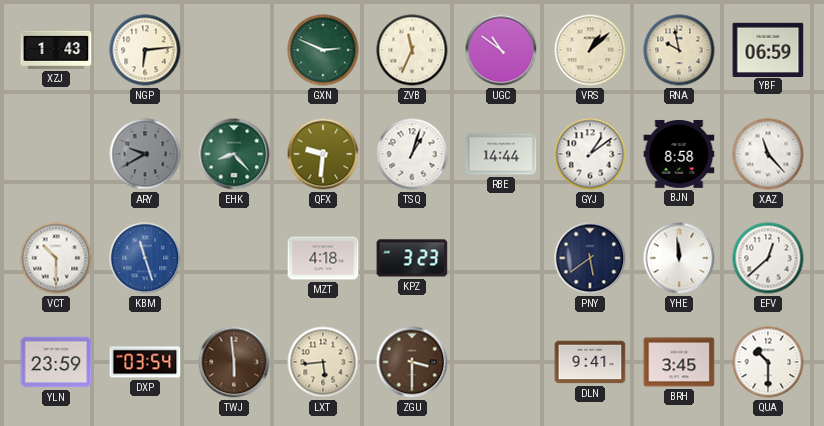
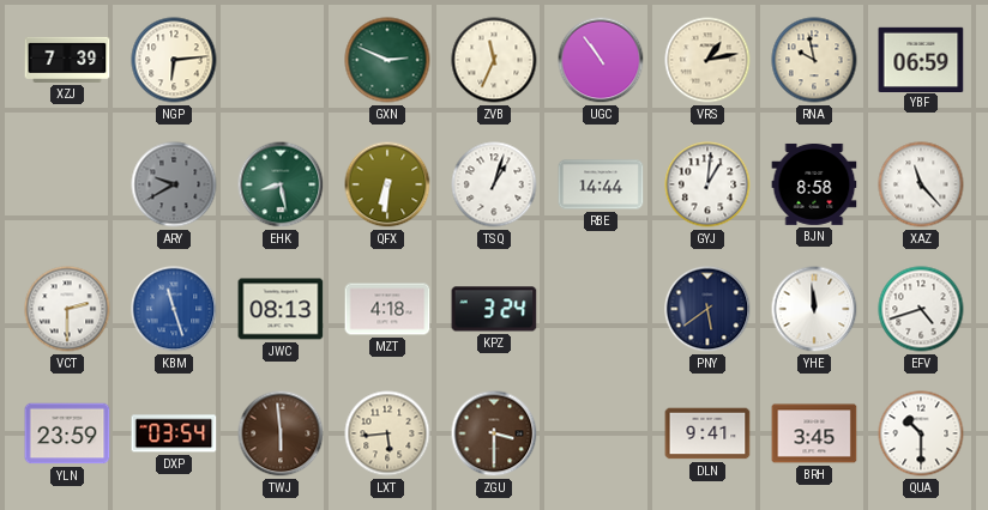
XZJ: 1:43 -> 7:39 (67, 60)
UGC: 10:51 -> 10:54 (601, 60)
VRS: 1:08 -> 1:13 (707, 60)
EHK: 8:23 -> 8:28 (281, 184)
QFX: 9:31 -> 6:31 (387, 184)
GYJ: 1:09 -> 1:01 (707, 184)
VCT: 10:30 -> 2:30 (67, 309)
JWC: none -> 08:13 (281, 309)
KPZ: 3:23 -> 3:24 (494, 309)
EFV: 12:38 -> 4:42 (921, 309)
